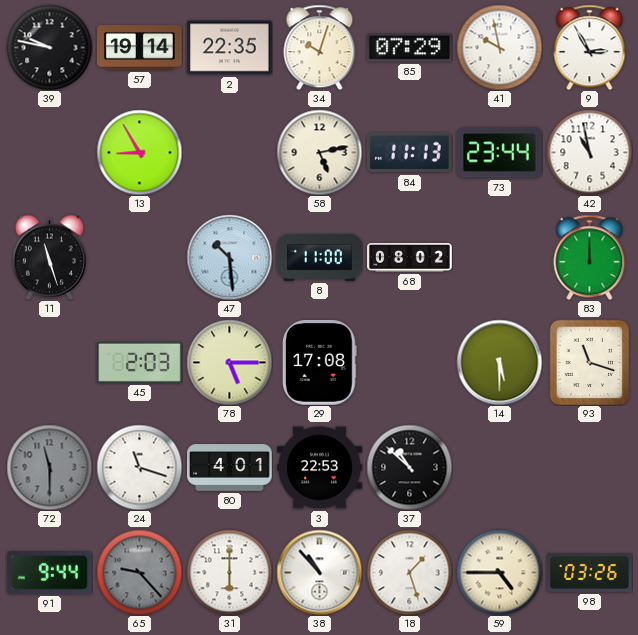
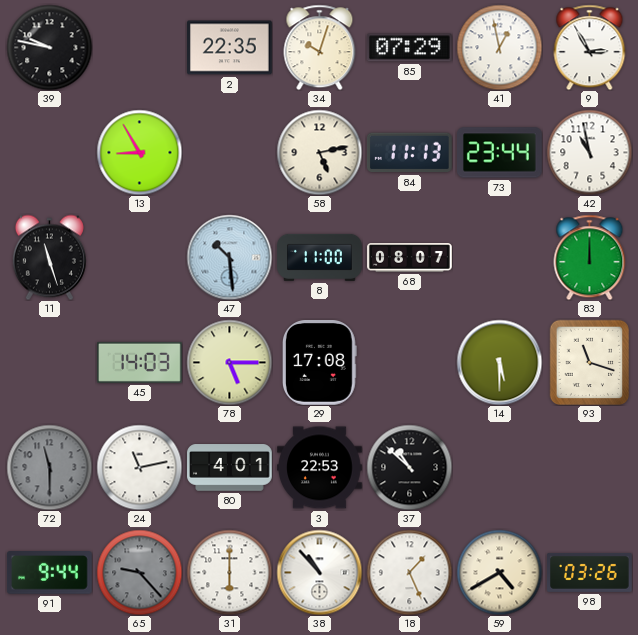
57: 19:14 -> none (140, 48)
41: 9:58 -> 12:58 (499, 47)
68: 08:02 -> 08:07 (410, 258)
45: 2:03 -> 14:03 (140, 362)
24: 11:18 -> 11:13 (139, 467)
18: 1:27 -> 1:26 (409, 572)
59: 4:45 -> 4:40 (499, 572)
